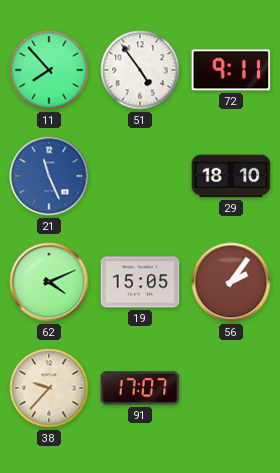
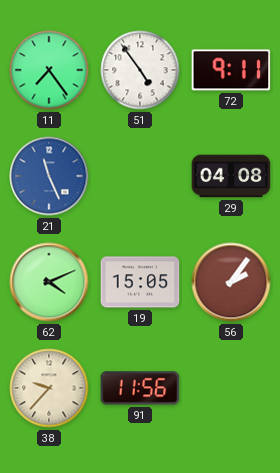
11: 7:53 -> 7:24 (49, 70)
29: 18:10 -> 04:08 (231, 176)
91: 17:07 -> 11:56 (140, 388)
